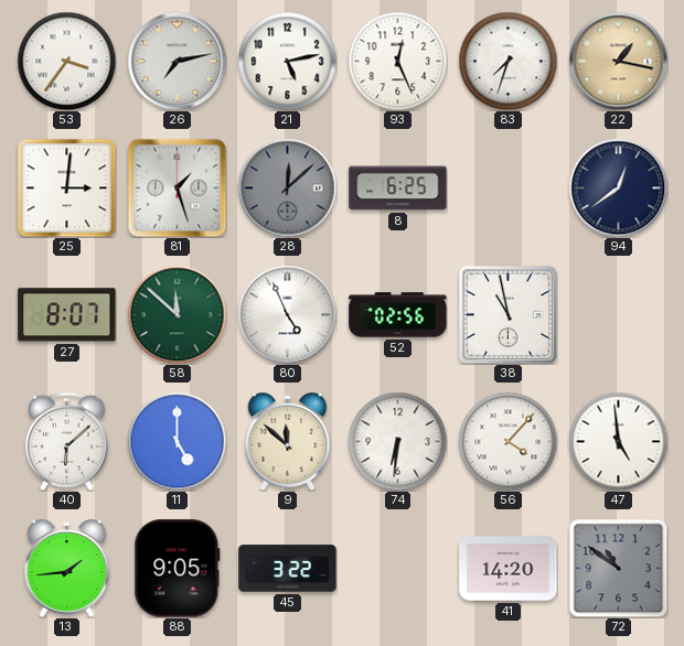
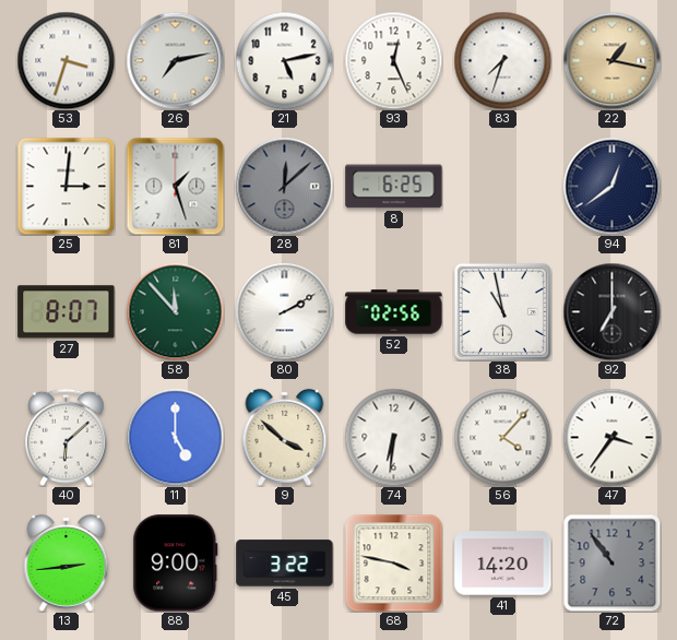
53: 3:36 -> 3:33 (66, 60)
58: 11:52 -> 11:53 (175, 311)
80: 4:56 -> 2:10 (284, 311)
92: none -> 7:00 (611, 311)
9: 11:52 -> 3:52 (285, 437)
47: 4:59 -> 3:36 (611, 437)
13: 1:44 -> 2:44 (67, 562)
88: 9:05 -> 9:00 (176, 564)
68: none -> 3:47 (393, 562)
72: 10:51 -> 10:54 (611, 562)
